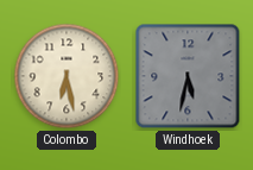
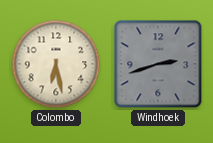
Windhoek: 5:32 -> 2:42 (158, 64)
